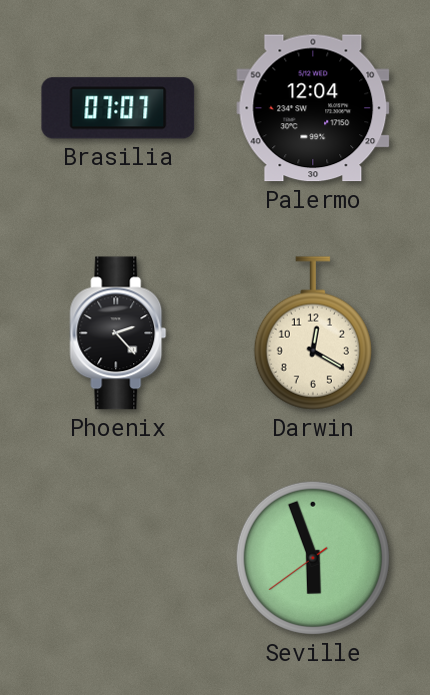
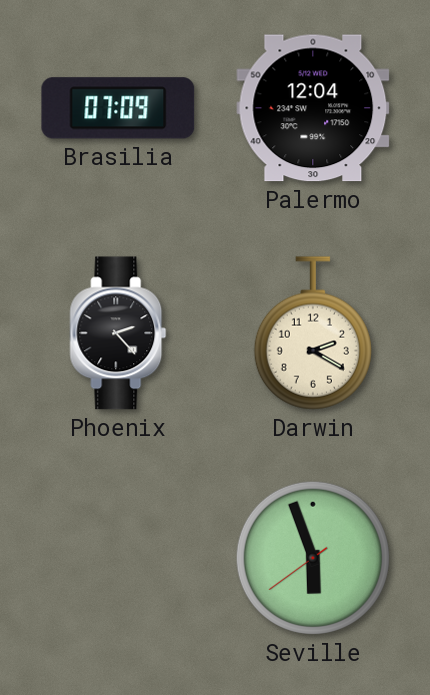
Brasilia: 07:07 -> 07:09 (118, 108)
Darwin: 12:20 -> 2:20 (313, 333)
